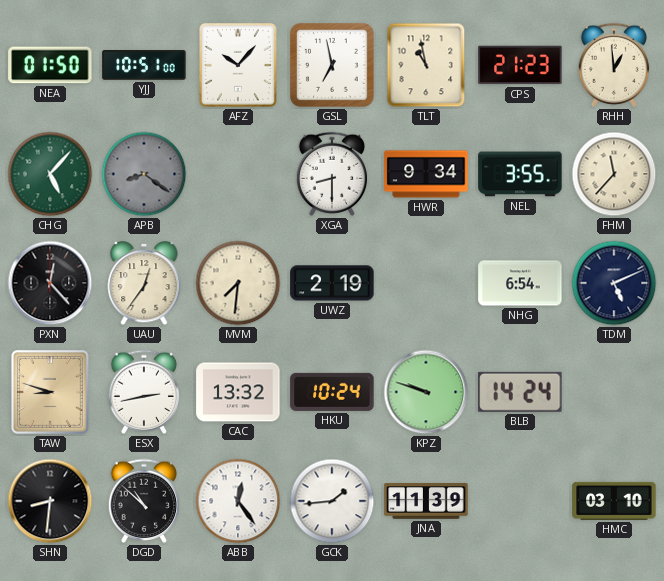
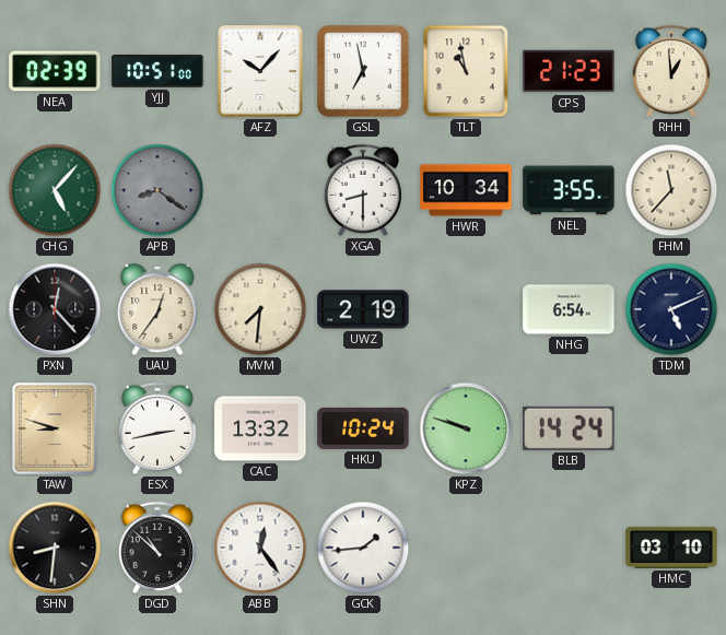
NEA: 01:50 -> 02:39 (55, 71)
HWR: 9:34 -> 10:34 (466, 190)
JNA: 11:39 -> none (426, 502)
